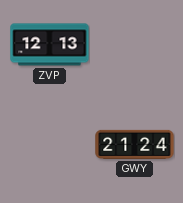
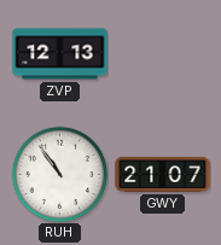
RUH: none -> 10:54 (59, 174)
GWY: 21:24 -> 21:07 (163, 174)
